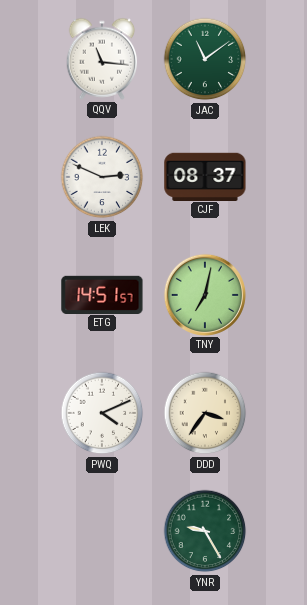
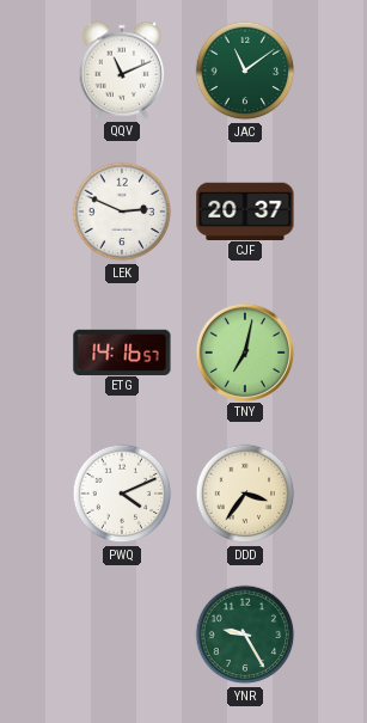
QQV: 11:16 -> 11:11 (122, 71)
CJF: 08:37 -> 20:37 (245, 210)
ETG: 14:51 -> 14:16 (122, 351)
